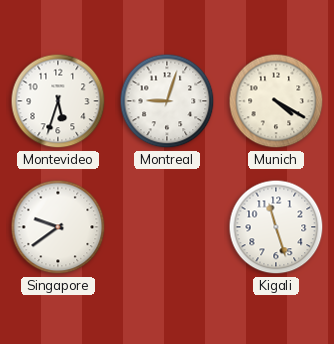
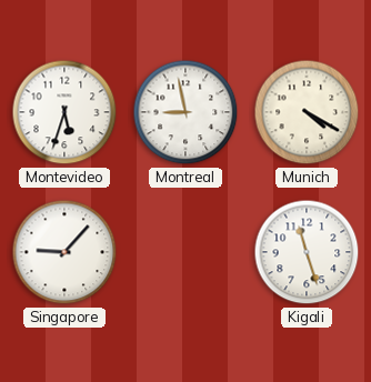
Montreal: 9:03 -> 8:58 (185, 112)
Singapore: 9:39 -> 9:07 (64, 252)
